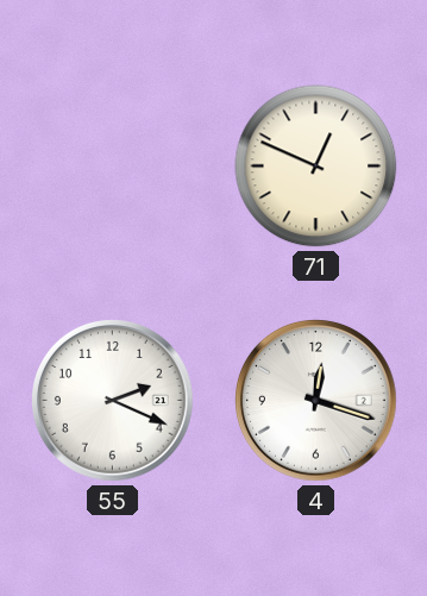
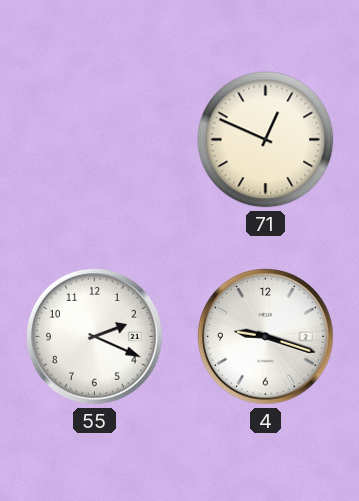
4: 12:18 -> 9:18 (266, 337)
